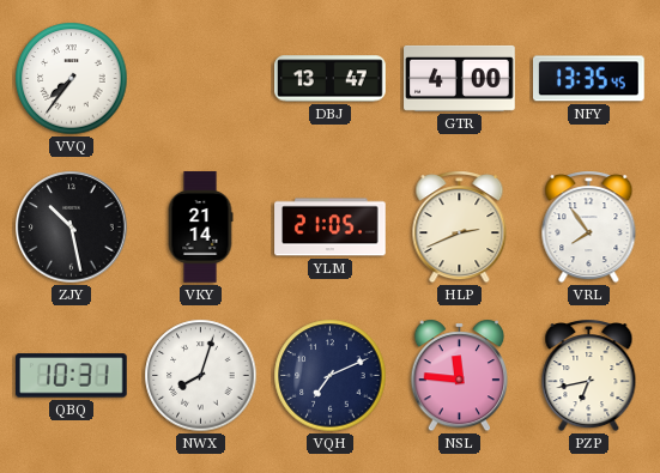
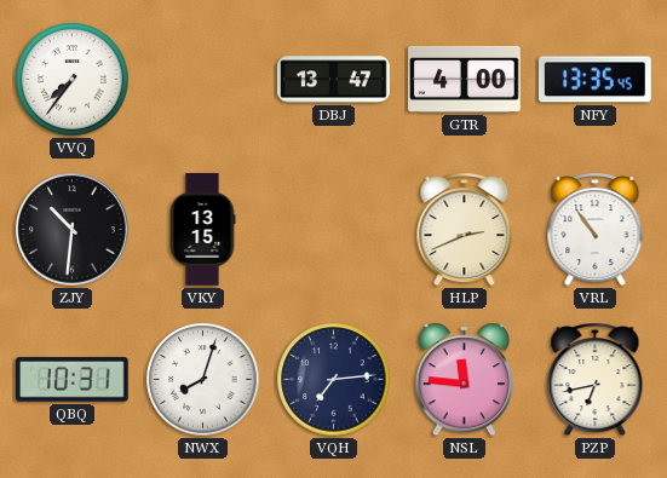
ZJY: 10:28 -> 10:31 (73, 230)
VKY: 21:14 -> 13:15 (202, 230)
YLM: 21:05 -> none (331, 228)
VRL: 7:54 -> 10:54 (596, 230)
VQH: 7:11 -> 7:14 (334, 380)
